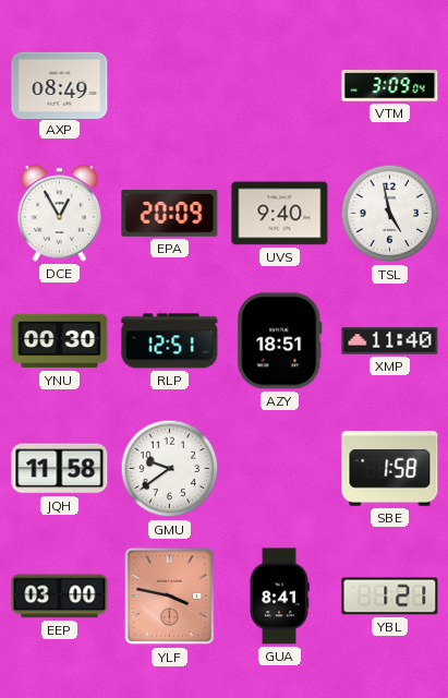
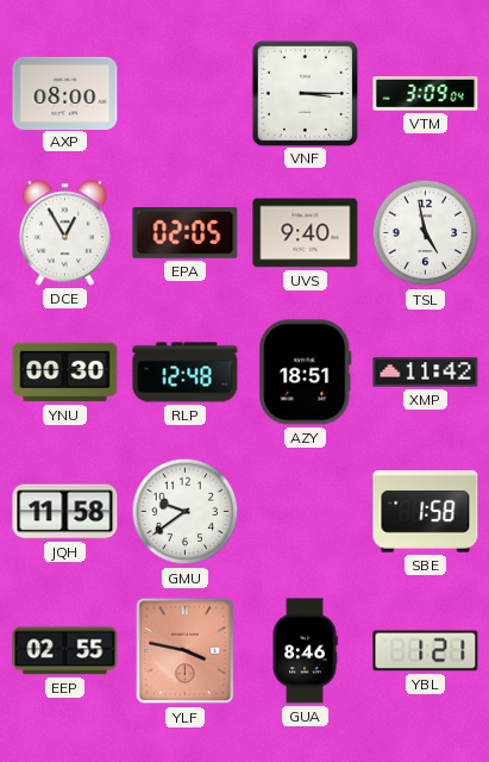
AXP: 08:49 -> 08:00 (65, 93)
VNF: none -> 3:15 (305, 93)
EPA: 20:09 -> 02:05 (186, 233)
RLP: 12:51 -> 12:48 (186, 373)
XMP: 11:40 -> 11:42 (426, 373)
EEP: 03:00 -> 02:55 (65, 651)
GUA: 8:41 -> 8:46 (305, 651)
